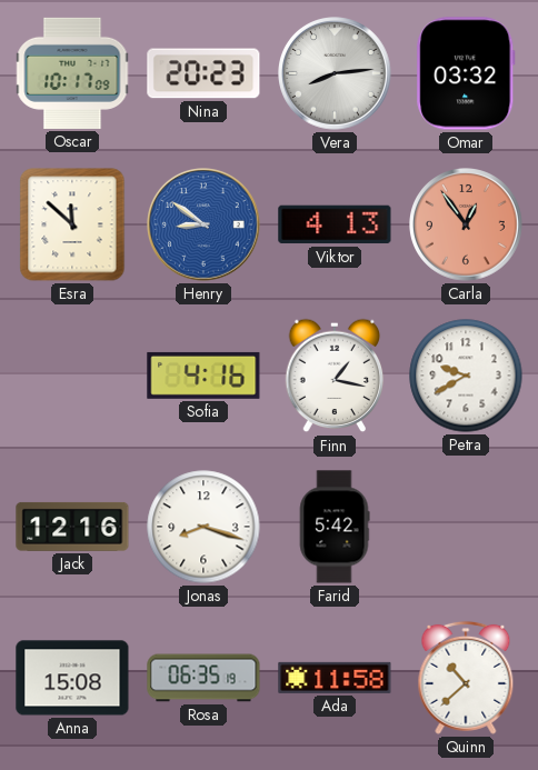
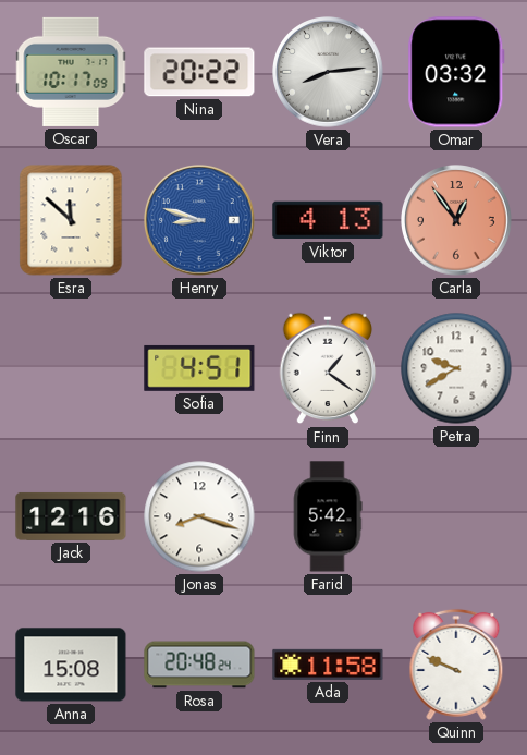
Nina: 20:23 -> 20:22 (199, 72)
Henry: 8:51 -> 8:48 (200, 221)
Sofia: 4:16 -> 4:51 (199, 368)
Finn: 1:17 -> 1:21 (328, 368)
Rosa: 06:35 -> 20:48 (199, 665)
Quinn: 10:38 -> 9:49 (456, 665)
